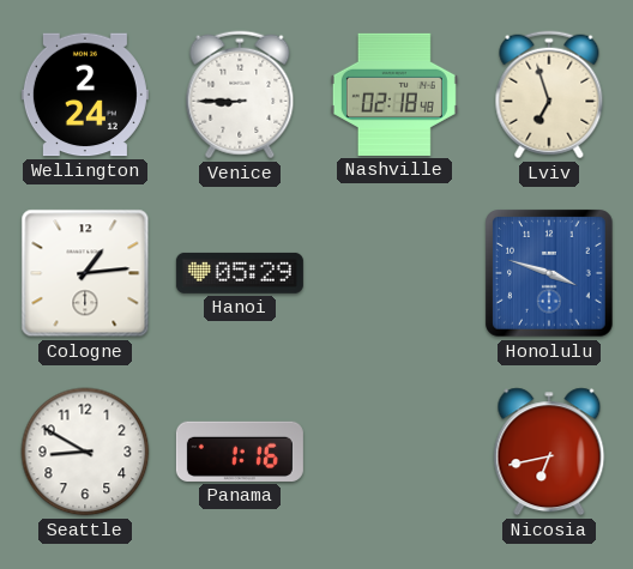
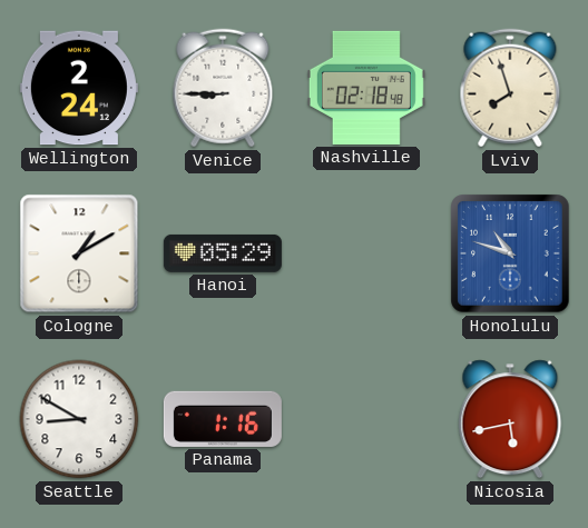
Lviv: 6:57 -> 7:57 (510, 88)
Cologne: 1:14 -> 1:10 (79, 253)
Honolulu: 3:48 -> 10:48 (510, 253)
Nicosia: 6:43 -> 5:43 (510, 419)
